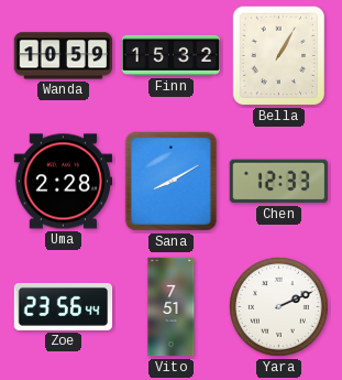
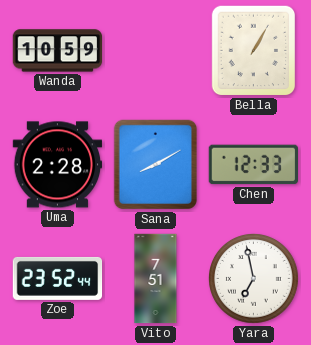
Finn: 15:32 -> none (172, 55)
Zoe: 23:56 -> 23:52 (58, 278)
Yara: 2:11 -> 6:58 (254, 279)
